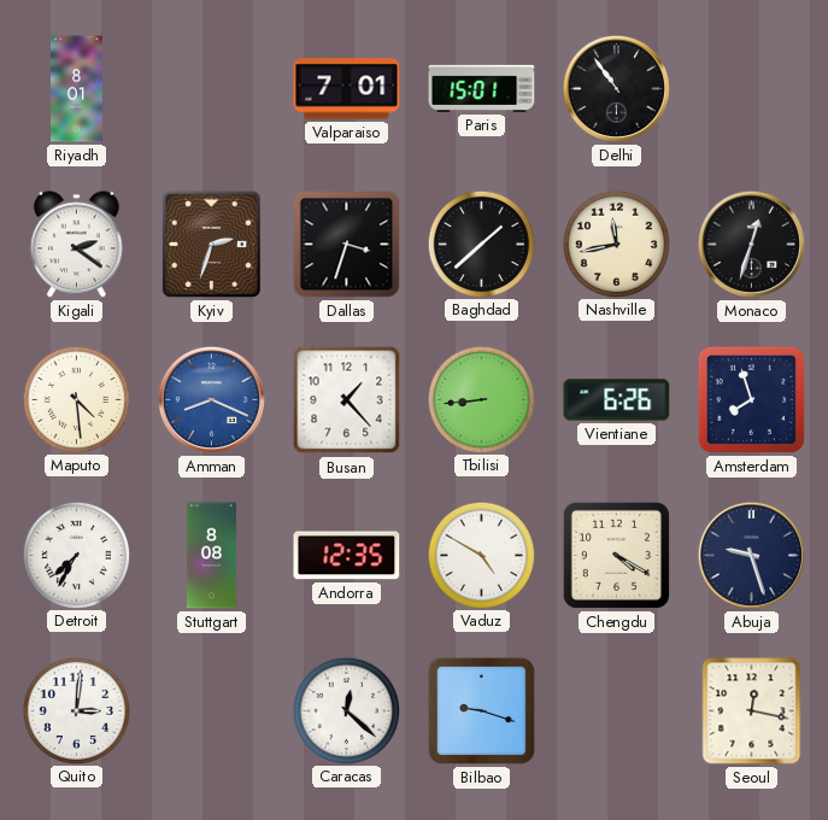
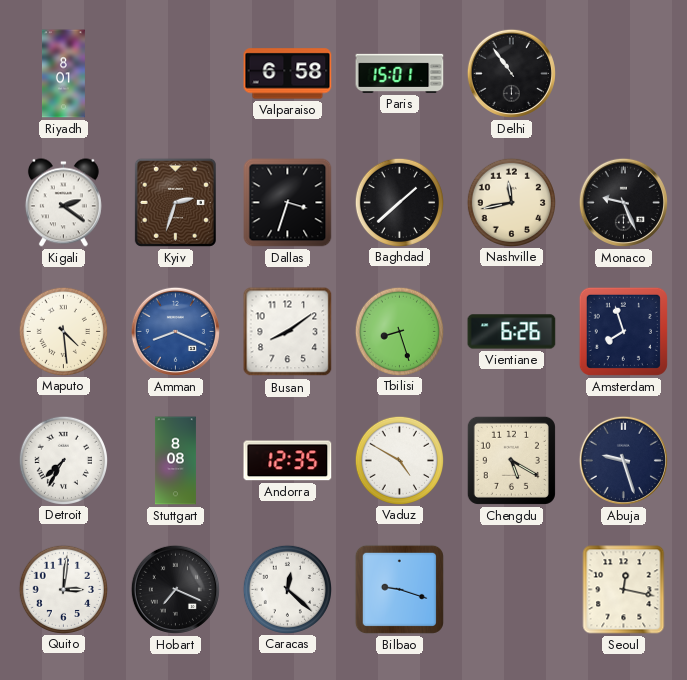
Valparaiso: 7:01 -> 6:58 (288, 74)
Monaco: 12:33 -> 9:26 (623, 202)
Busan: 1:23 -> 8:09 (288, 332)
Tbilisi: 8:44 -> 8:27 (399, 331)
Chengdu: 4:20 -> 5:20 (511, 460)
Hobart: none -> 7:19 (175, 589)
